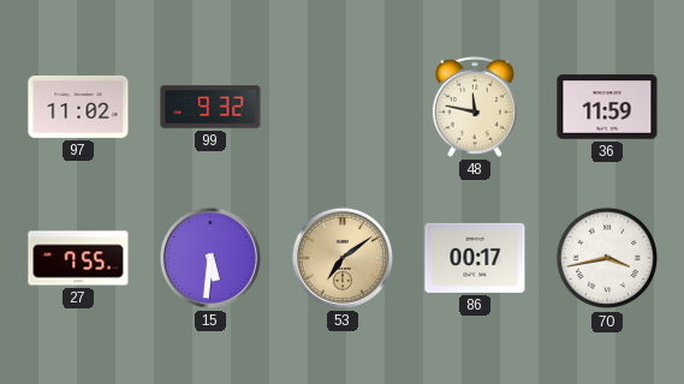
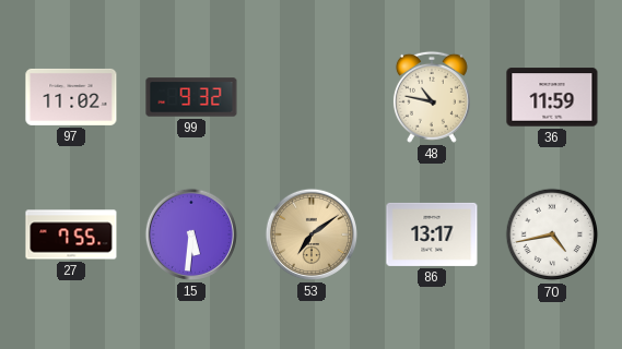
48: 11:47 -> 10:47 (432, 97)
86: 00:17 -> 13:17 (432, 234)
70: 3:43 -> 4:43 (552, 234)
